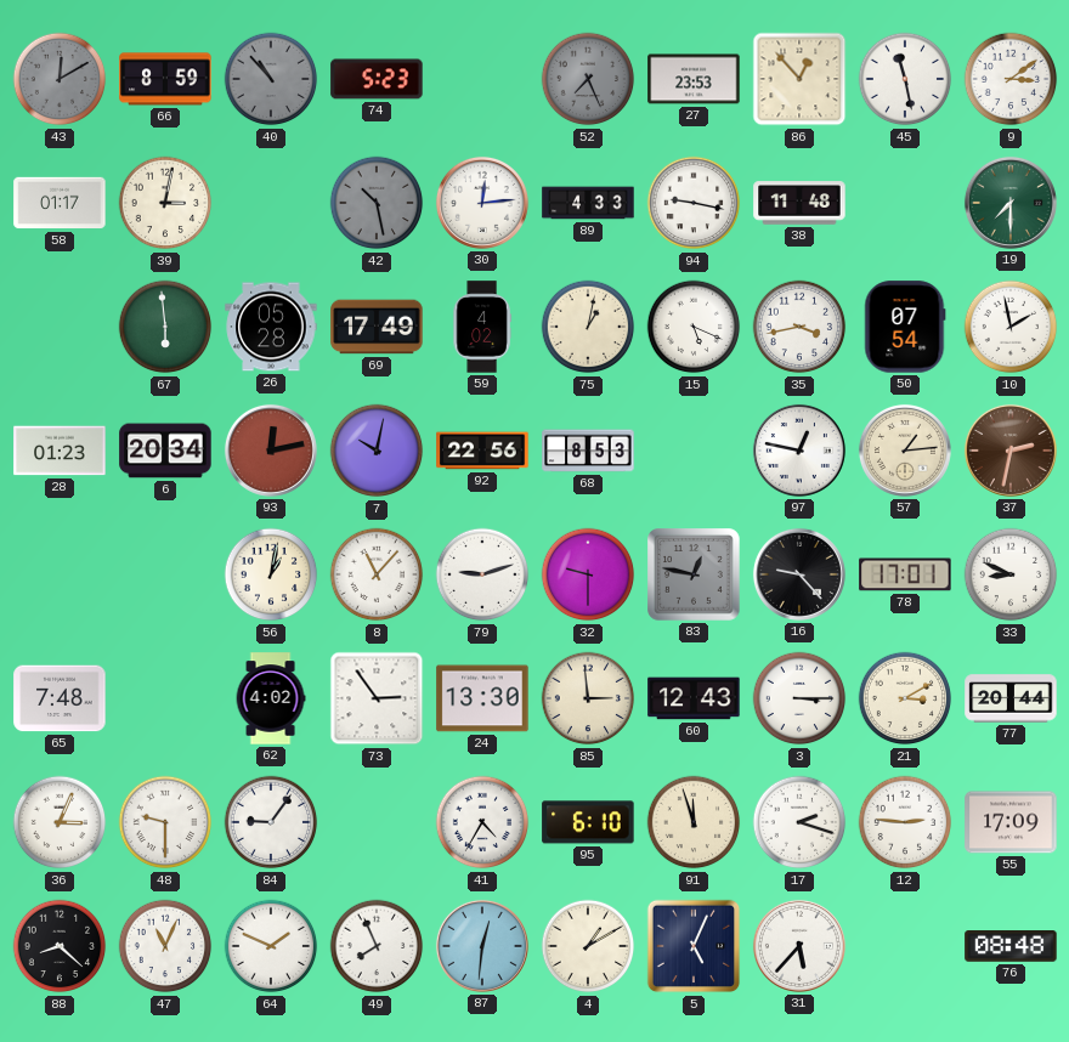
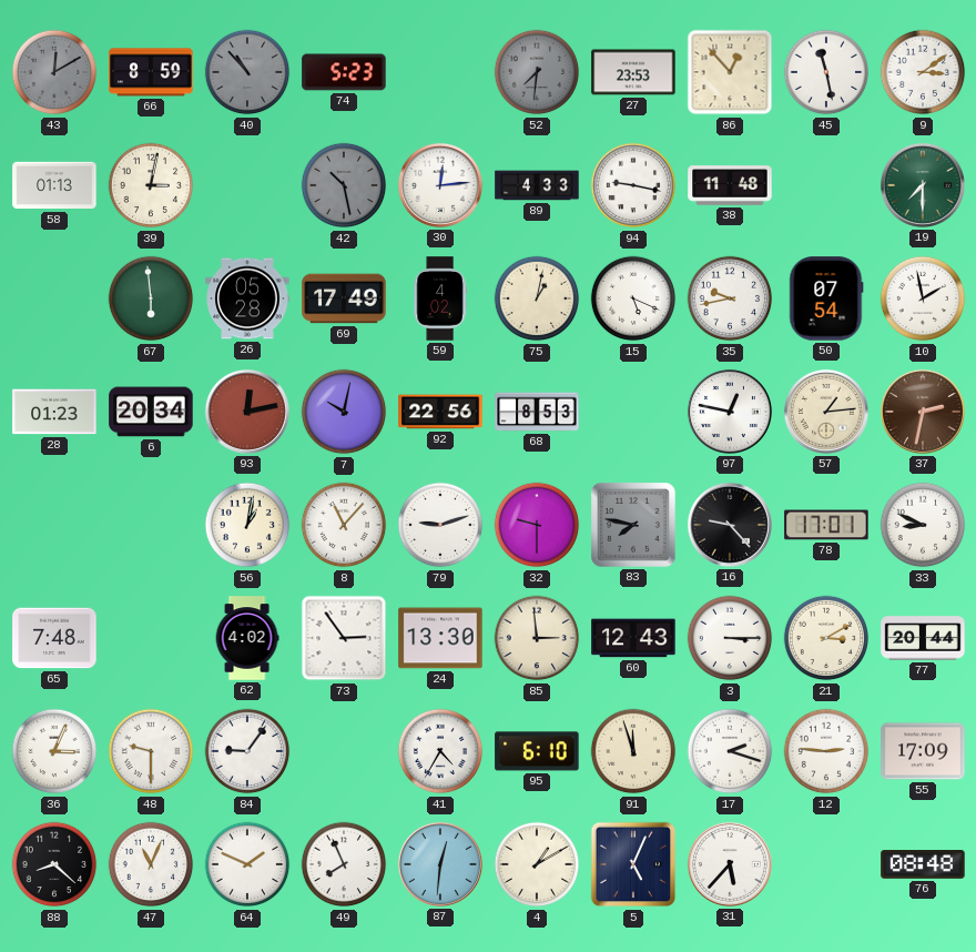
52: 7:26 -> 7:31 (537, 72)
58: 01:17 -> 01:13 (54, 185)
35: 3:43 -> 9:43 (730, 298)
83: 12:47 -> 7:47 (633, 525)
